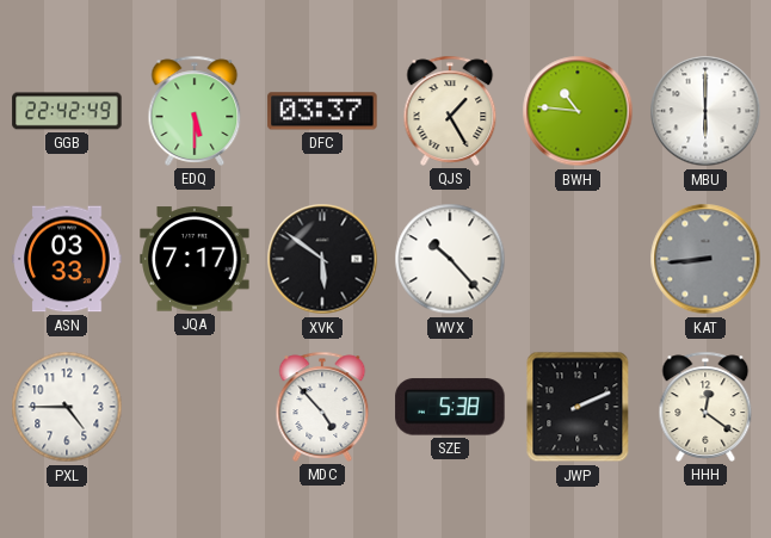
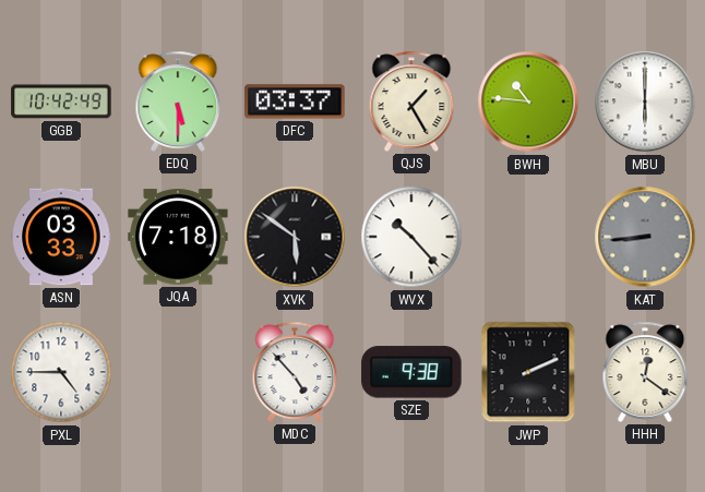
GGB: 22:42 -> 10:42 (61, 101)
JQA: 7:17 -> 7:18 (178, 237)
SZE: 5:38 -> 9:38 (411, 372)
